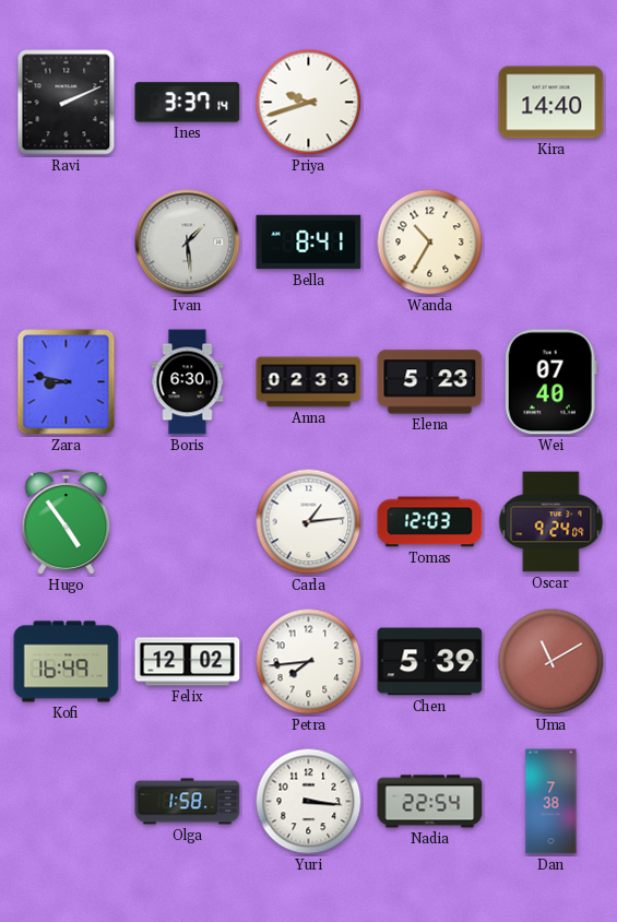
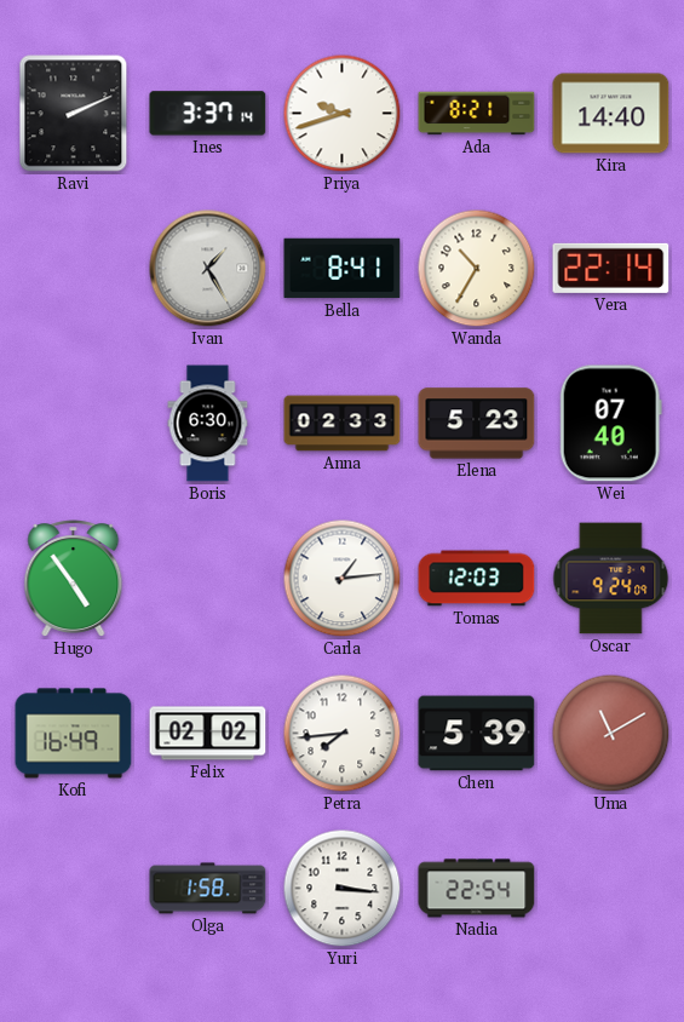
Ada: none -> 8:21 (477, 114)
Ivan: 1:29 -> 1:25 (208, 269)
Vera: none -> 22:14 (611, 268)
Zara: 8:47 -> none (67, 382)
Felix: 12:02 -> 02:02 (208, 734)
Dan: 7:38 -> none (551, 802)
